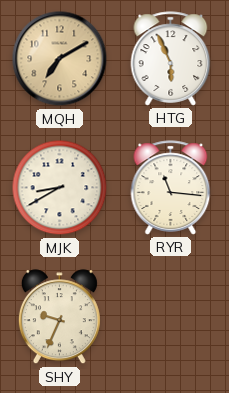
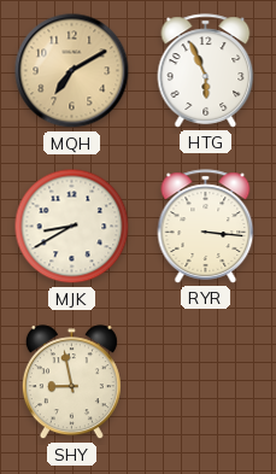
RYR: 11:16 -> 3:16 (206, 227)
SHY: 9:34 -> 8:58 (71, 382)
